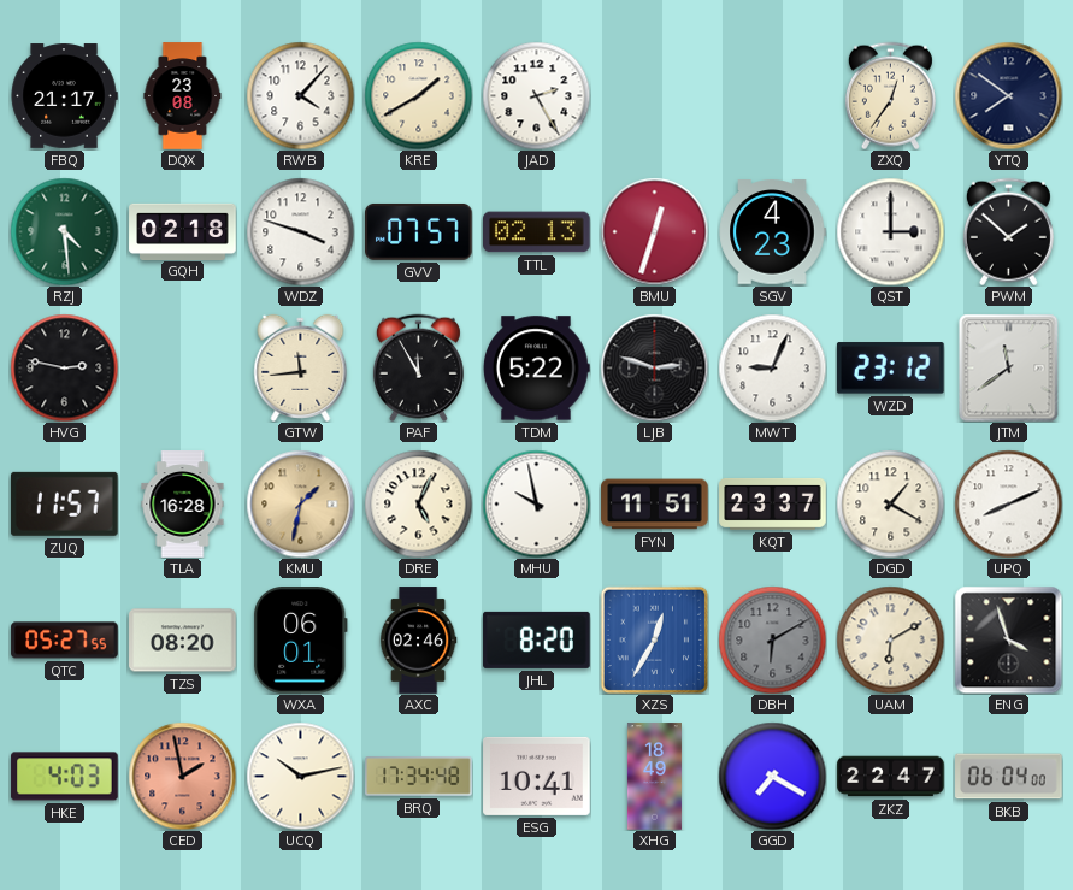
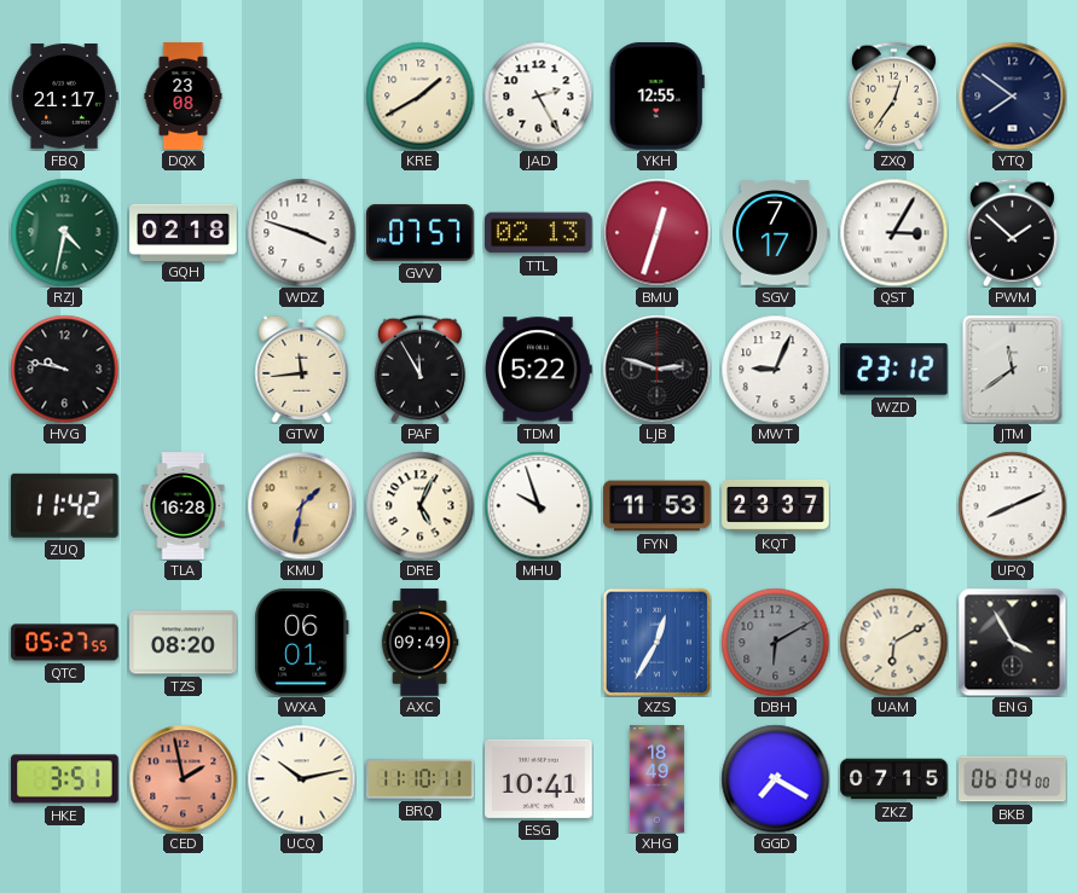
RWB: 4:07 -> none (300, 95)
YKH: none -> 12:55 (656, 97)
RZJ: 4:29 -> 4:32 (64, 232)
SGV: 4:23 -> 7:17 (775, 233)
QST: 3:00 -> 3:05 (893, 232)
HVG: 2:47 -> 9:47 (64, 369)
ZUQ: 11:57 -> 11:42 (64, 505)
MHU: 9:58 -> 9:57 (538, 505)
FYN: 11:51 -> 11:53 (658, 506)
DGD: 1:20 -> none (890, 503)
AXC: 02:46 -> 09:49 (419, 643)
JHL: 8:20 -> none (537, 639)
ENG: 3:57 -> 3:55 (1012, 642)
HKE: 4:03 -> 3:51 (65, 779)
BRQ: 17:34 -> 11:10 (421, 779)
ZKZ: 22:47 -> 07:15 (894, 779)
